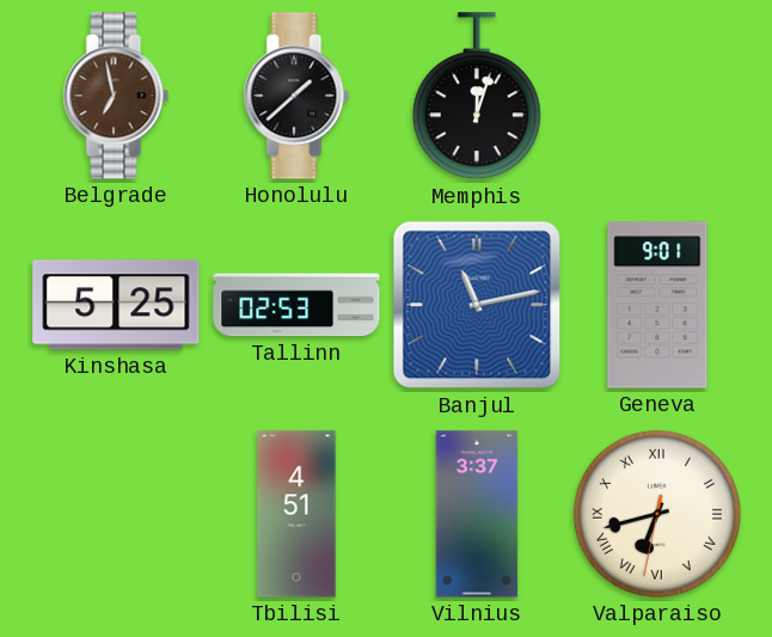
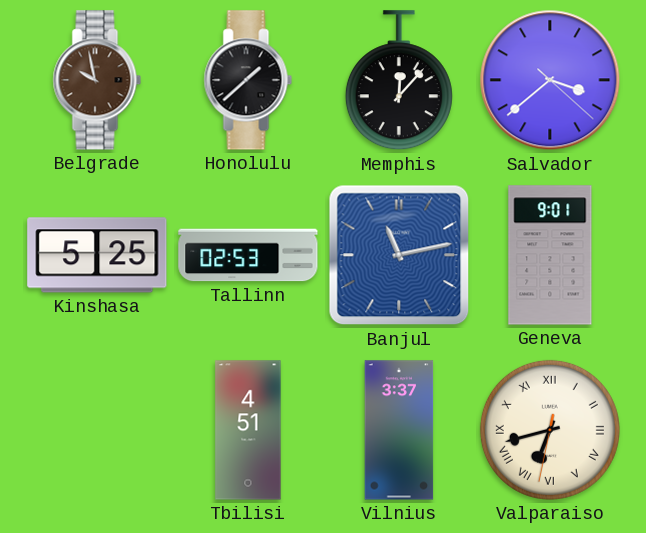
Belgrade: 6:58 -> 9:58 (97, 80)
Memphis: 12:03 -> 12:07 (399, 81)
Salvador: none -> 3:38 (550, 80)
